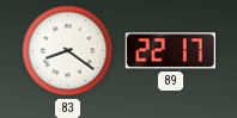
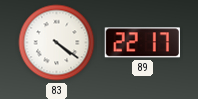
83: 8:21 -> 4:21 (57, 43)
